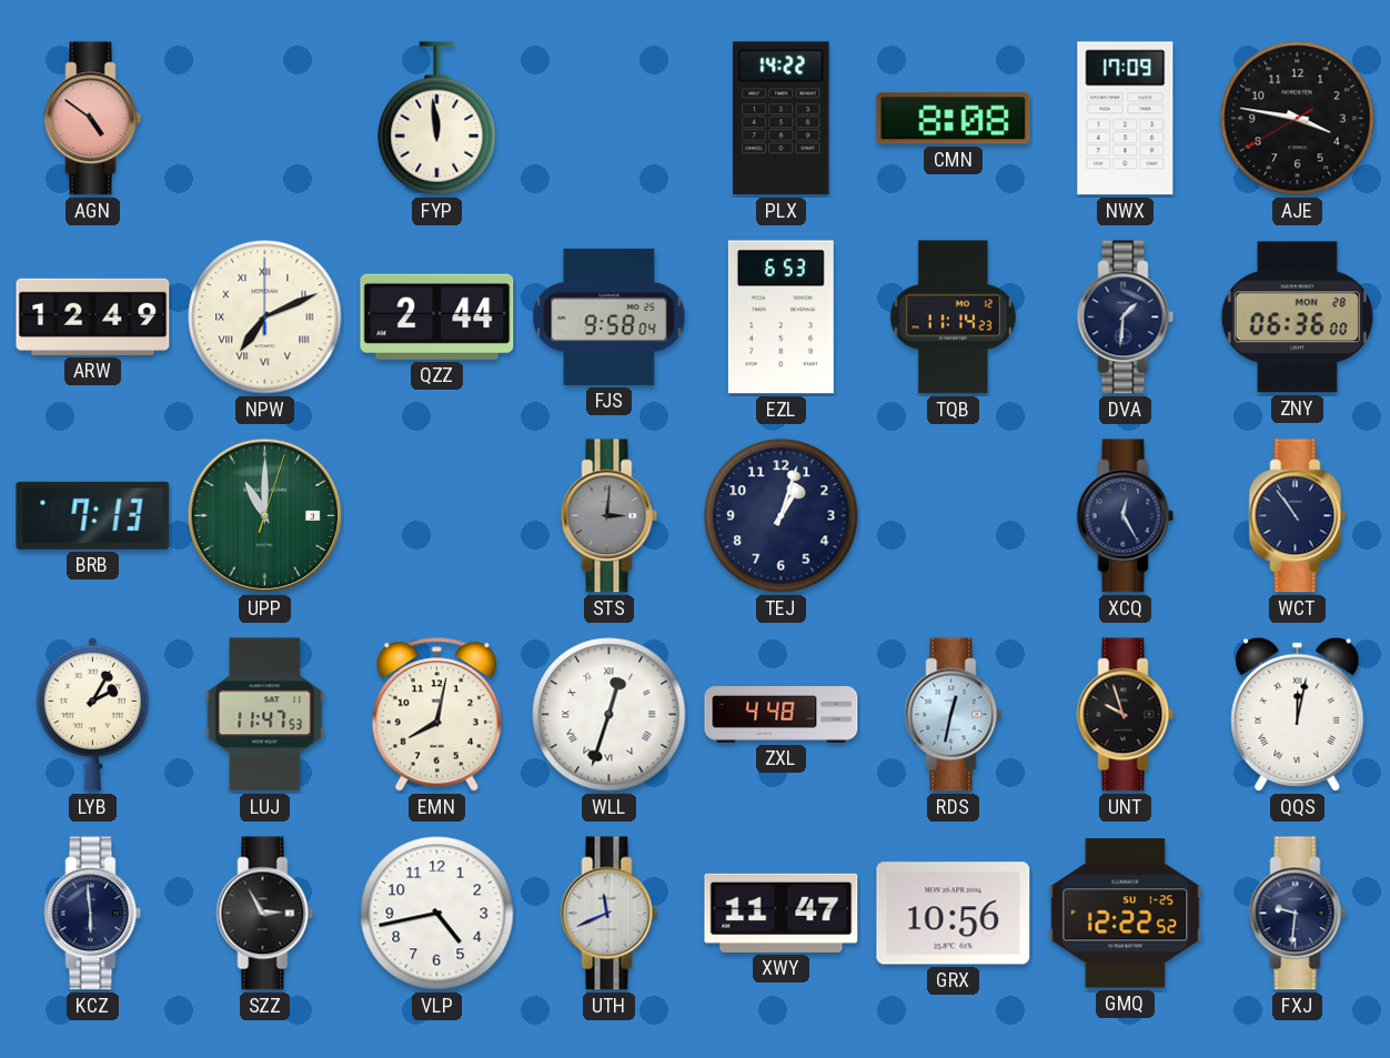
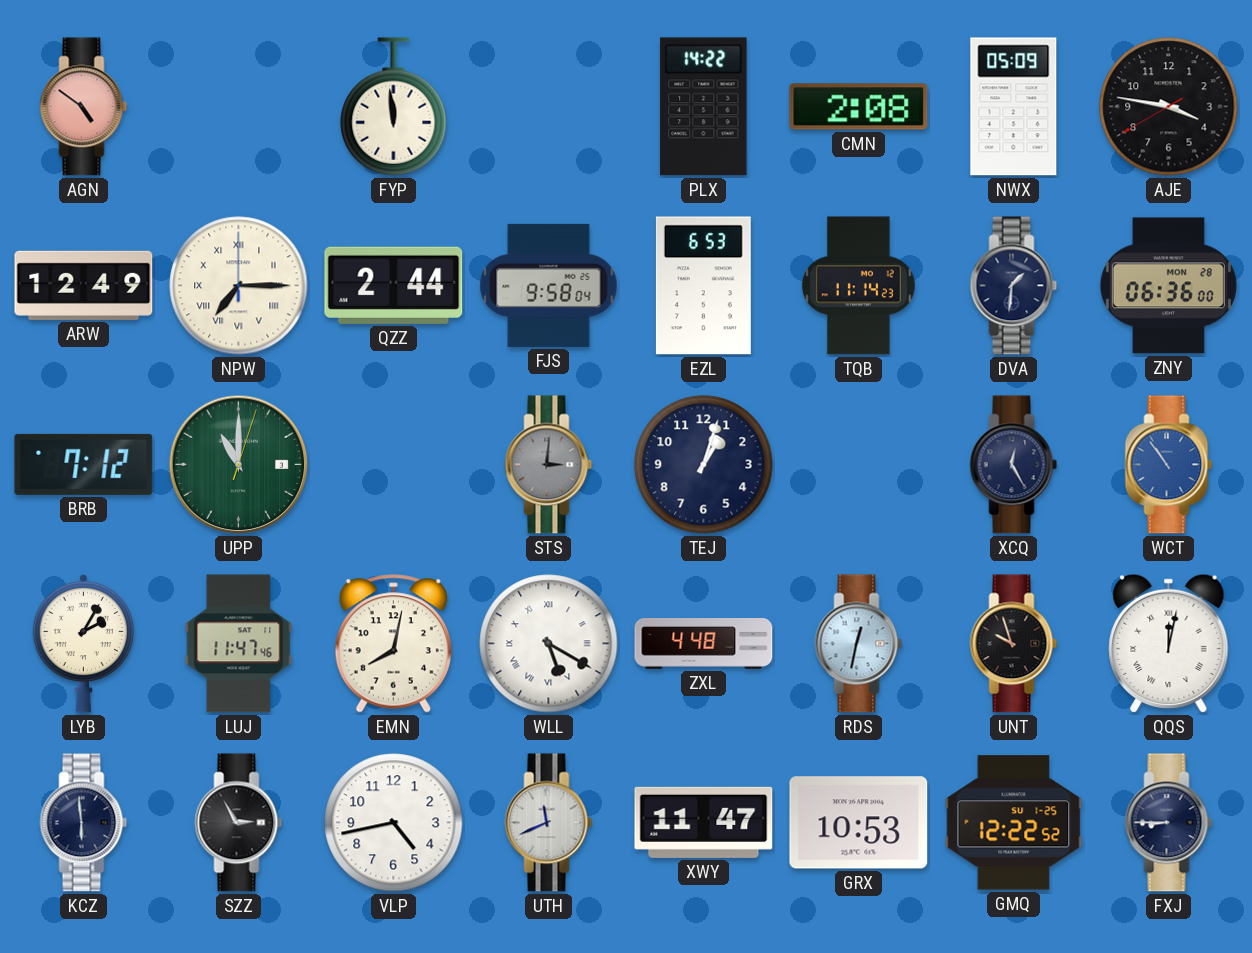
CMN: 8:08 -> 2:08 (859, 107)
NWX: 17:09 -> 05:09 (1014, 107)
NPW: 7:11 -> 7:15 (239, 286)
BRB: 7:13 -> 7:12 (84, 464)
WCT dial: navy -> blue (1169, 465)
LUJ: 11:47:53 -> 11:47:46 (239, 644)
WLL: 12:33 -> 5:20 (549, 644)
GRX: 10:56 -> 10:53 (859, 823)
FXJ: 9:31 -> 8:45 (1169, 823)
